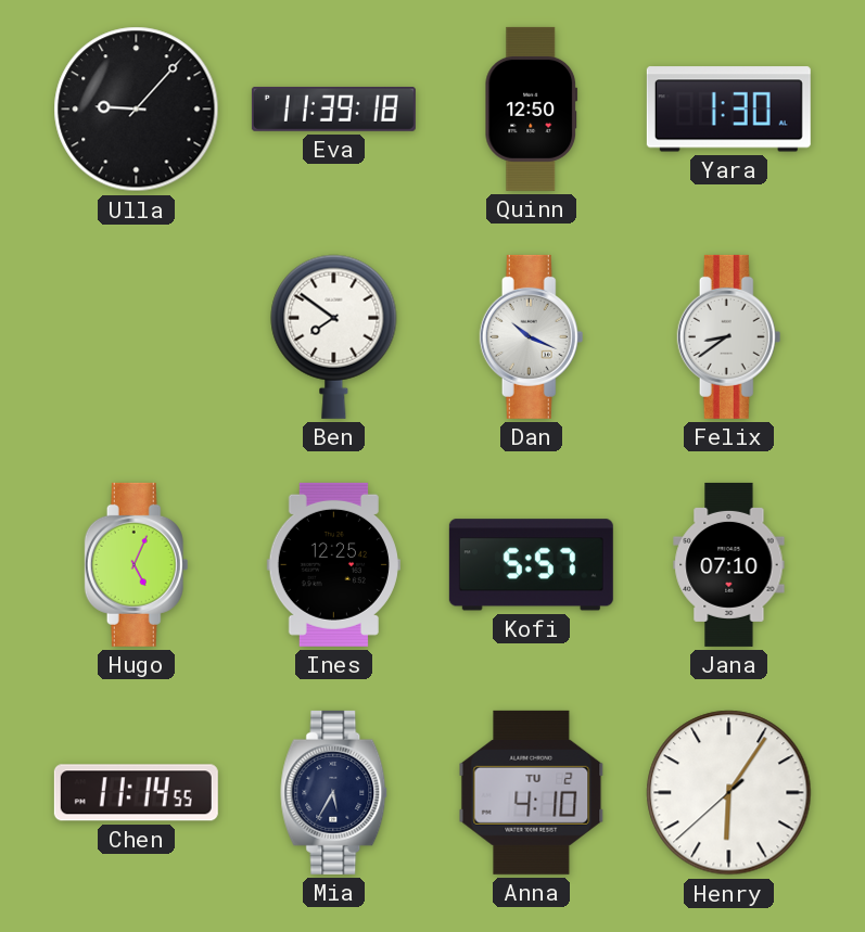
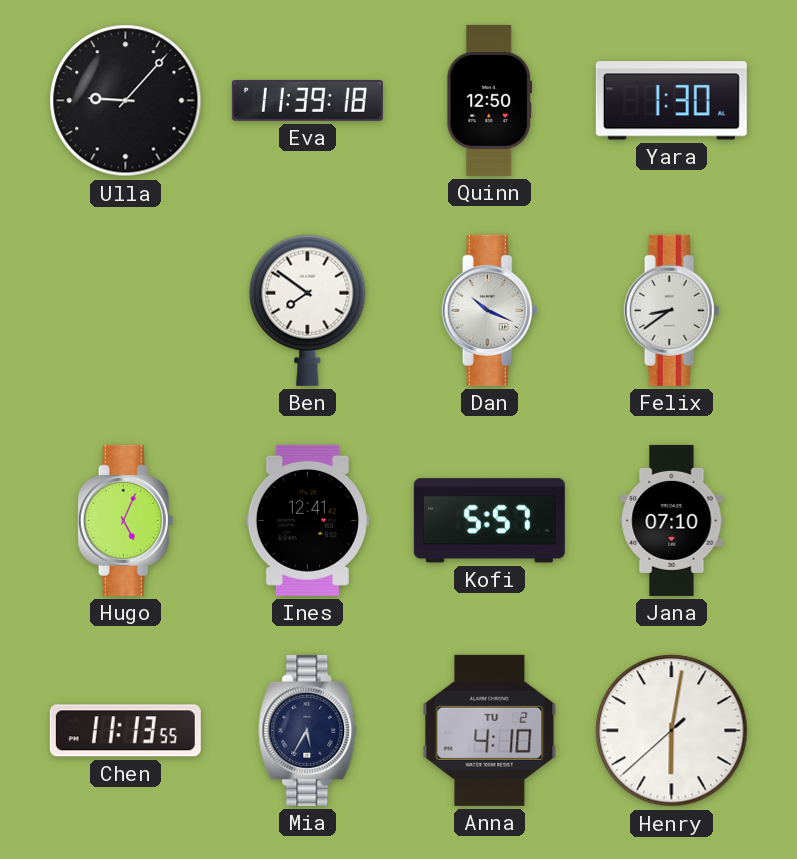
Ines: 12:25 -> 12:41 (307, 520)
Chen: 11:14 -> 11:13 (125, 731)
Henry: 6:05 -> 6:01 (672, 731)
